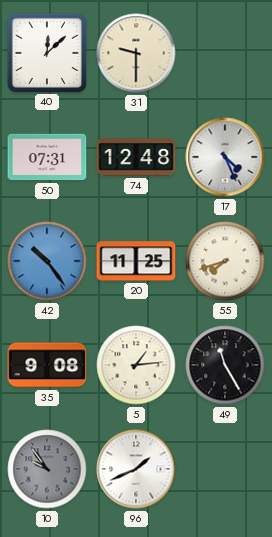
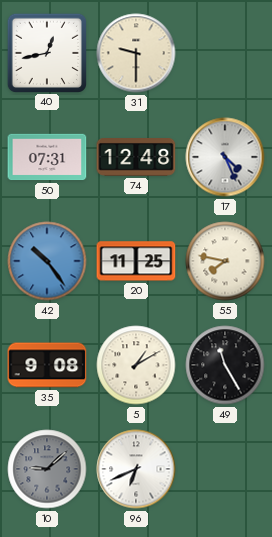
40: 12:08 -> 12:43 (46, 52)
55: 7:42 -> 7:47 (225, 261)
5: 1:14 -> 1:10 (136, 365)
10: 9:54 -> 9:08 (47, 469)
96: 1:41 -> 6:41 (136, 469)
